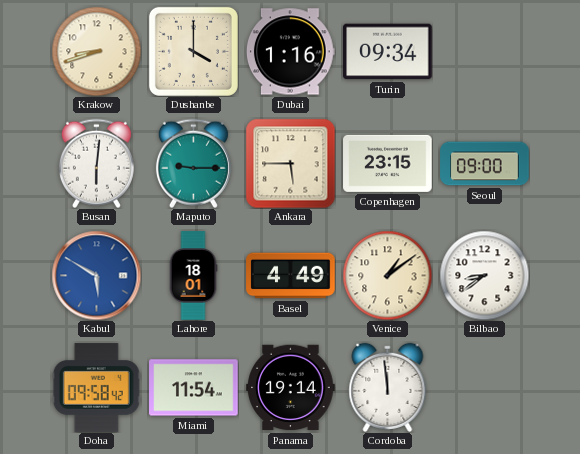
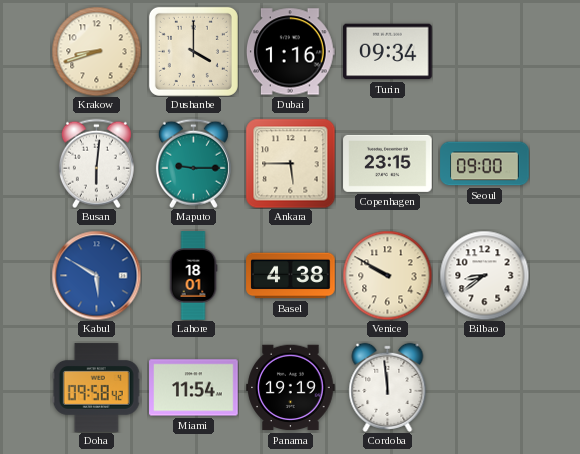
Basel: 4:49 -> 4:38 (291, 276)
Venice: 1:09 -> 9:50 (387, 275)
Panama: 19:14 -> 19:19 (291, 388)
